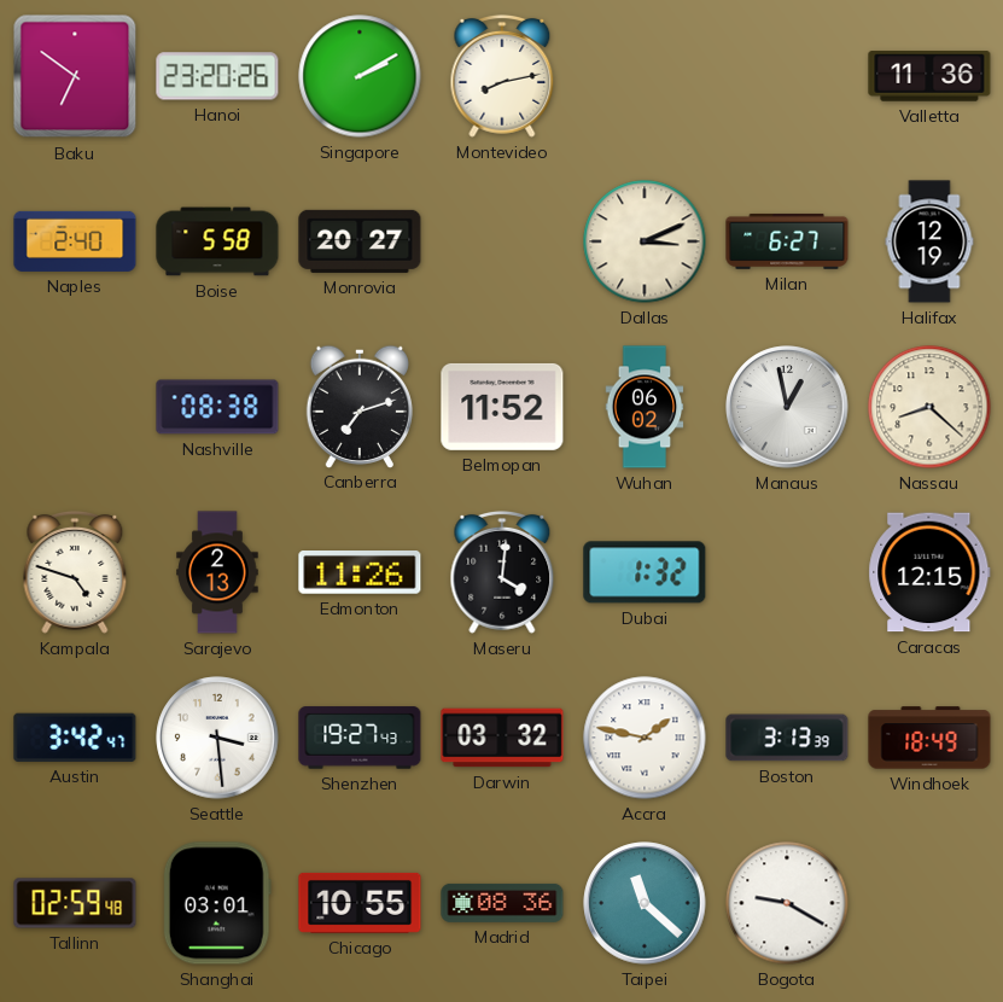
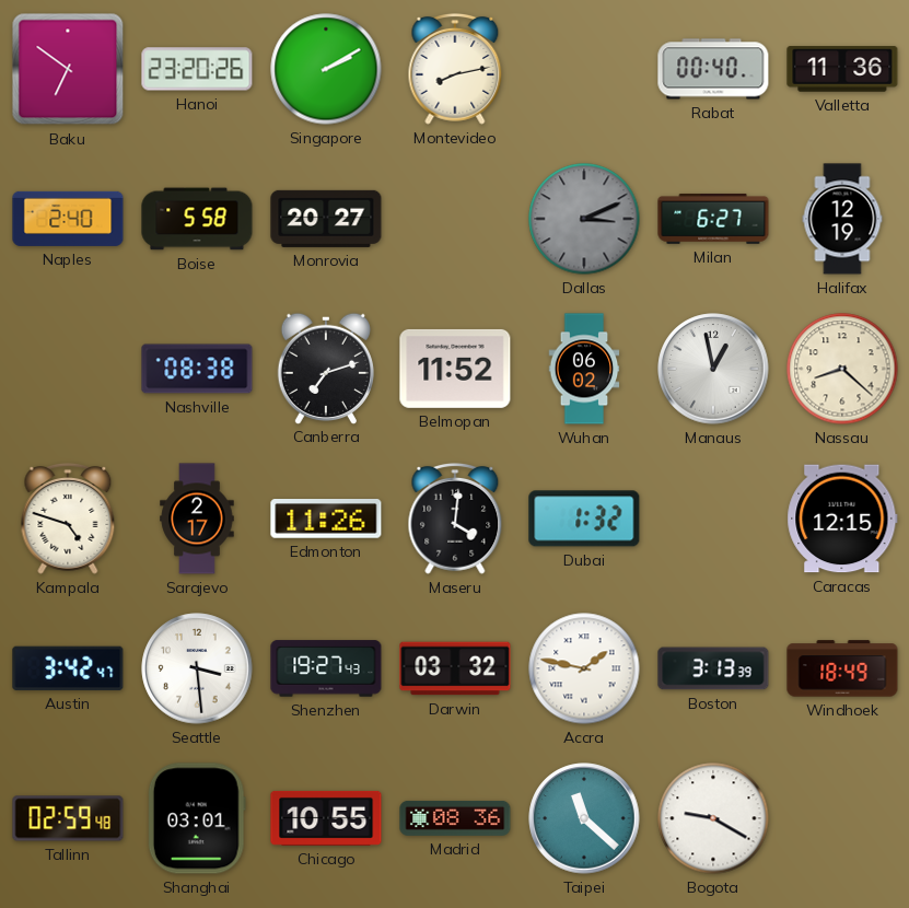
Rabat: none -> 00:40 (713, 69)
Dallas dial: cream -> grey (584, 219)
Sarajevo: 2:13 -> 2:17 (197, 519)
